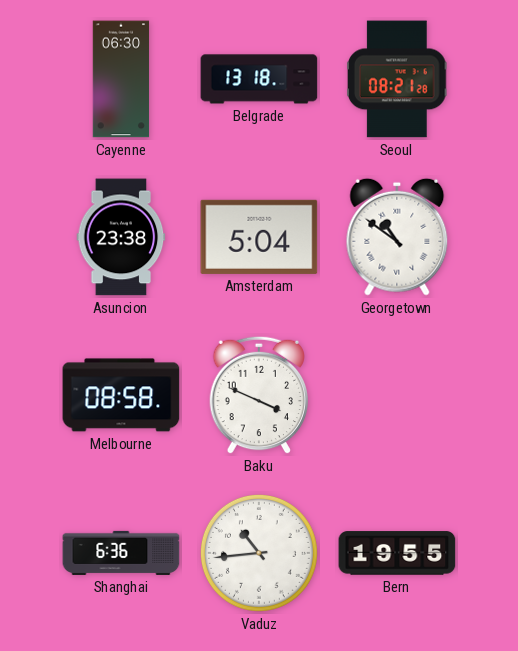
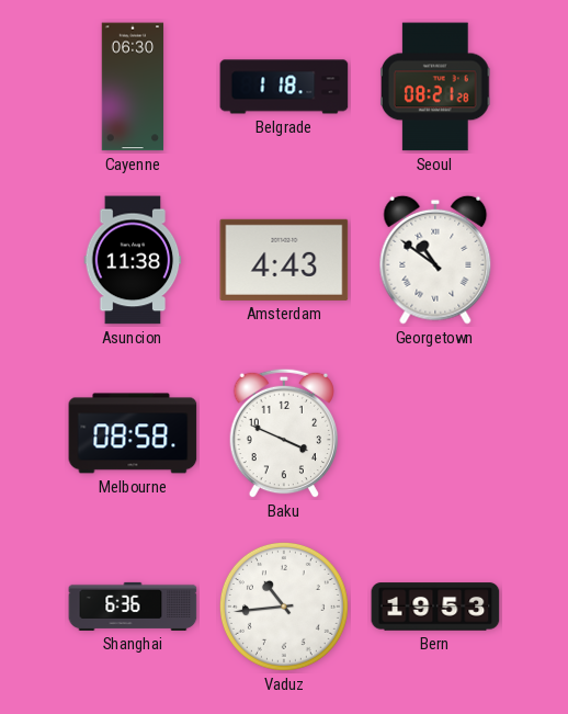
Belgrade: 13:18 -> 1:18 (284, 87)
Asuncion: 23:38 -> 11:38 (133, 260)
Amsterdam: 5:04 -> 4:43 (284, 260)
Bern: 19:55 -> 19:53 (435, 607)
